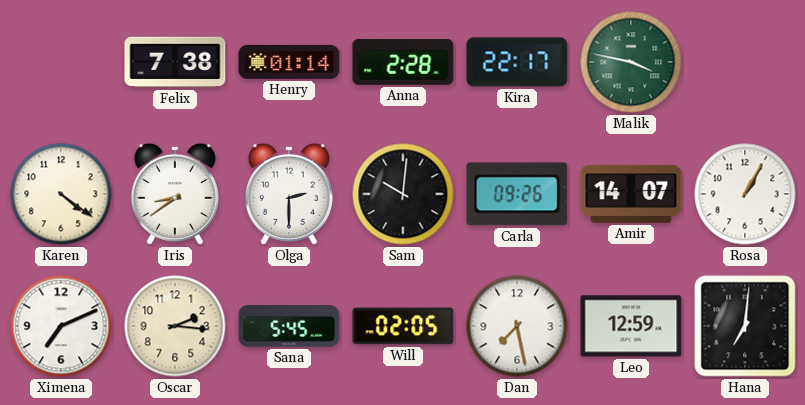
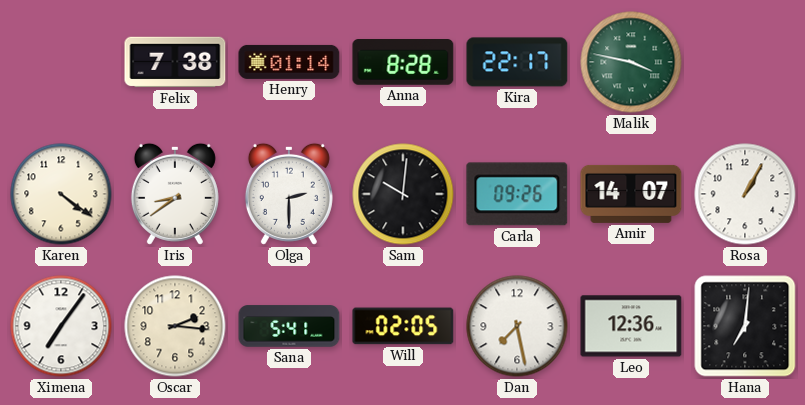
Anna: 2:28 -> 8:28 (403, 63)
Ximena: 7:11 -> 7:06 (61, 326)
Sana: 5:45 -> 5:41 (289, 326)
Leo: 12:59 -> 12:36 (631, 326)
